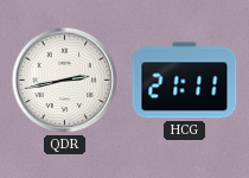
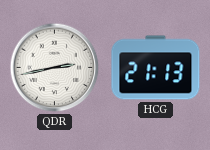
HCG: 21:11 -> 21:13 (156, 68)
